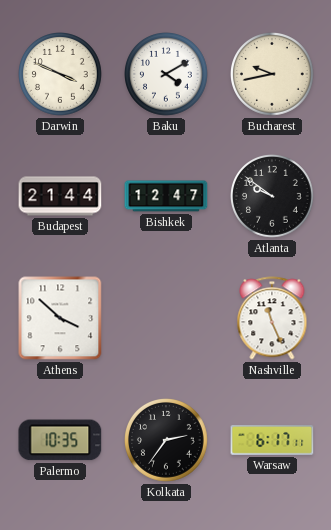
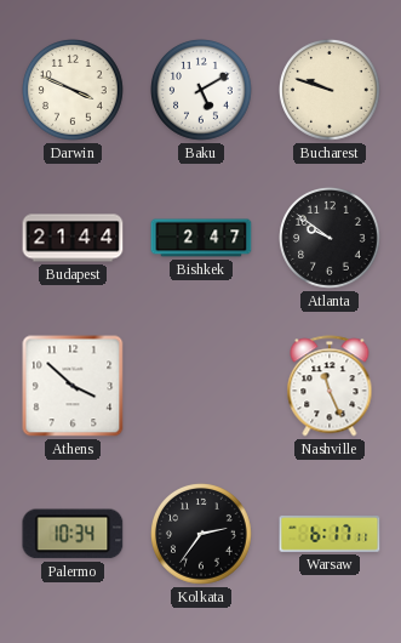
Baku: 4:10 -> 5:10 (202, 91)
Bucharest: 9:43 -> 9:48 (331, 91)
Bishkek: 12:47 -> 2:47 (201, 238)
Palermo: 10:35 -> 10:34 (73, 534)
